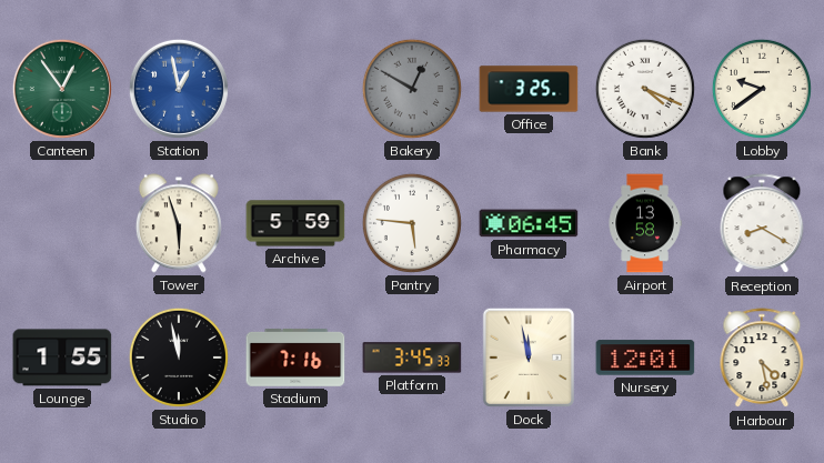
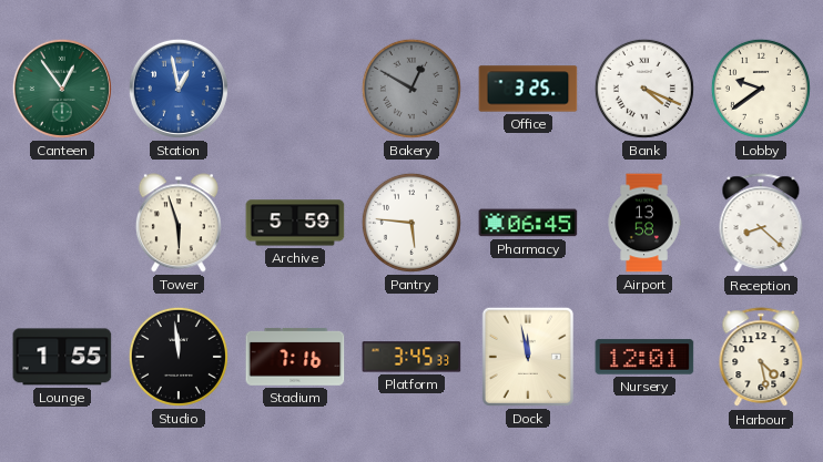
Reception: 8:20 -> 8:22 (761, 224)
Studio: 11:58 -> 11:59 (179, 357)
